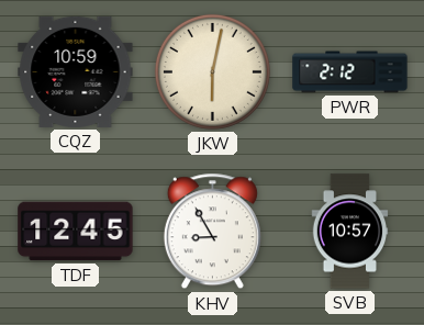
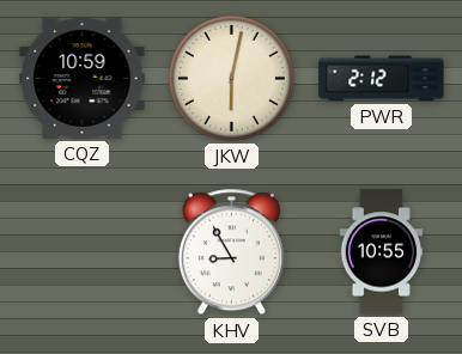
TDF: 12:45 -> none (76, 232)
SVB: 10:57 -> 10:55 (382, 252)
